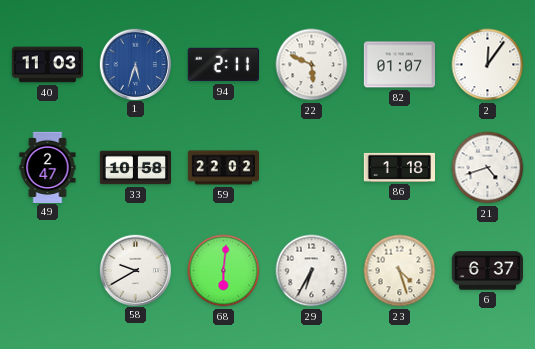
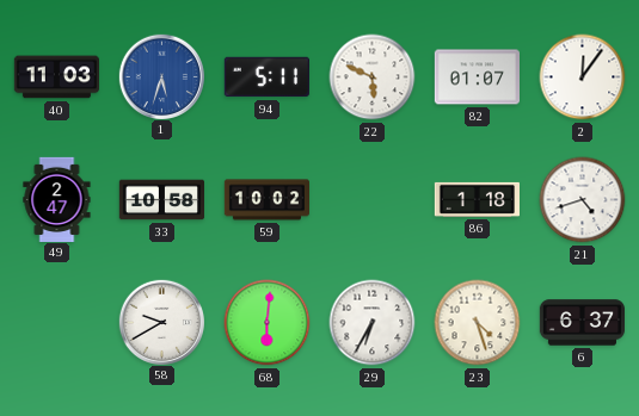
94: 2:11 -> 5:11 (266, 77)
59: 22:02 -> 10:02 (266, 200)
